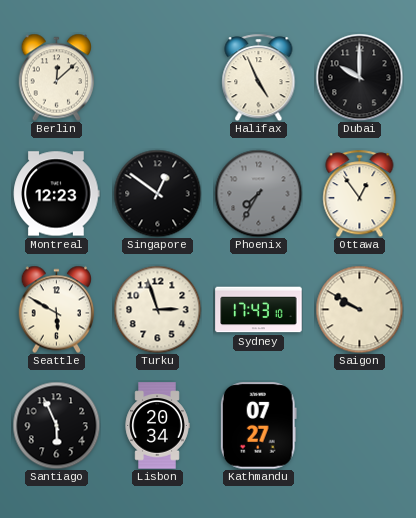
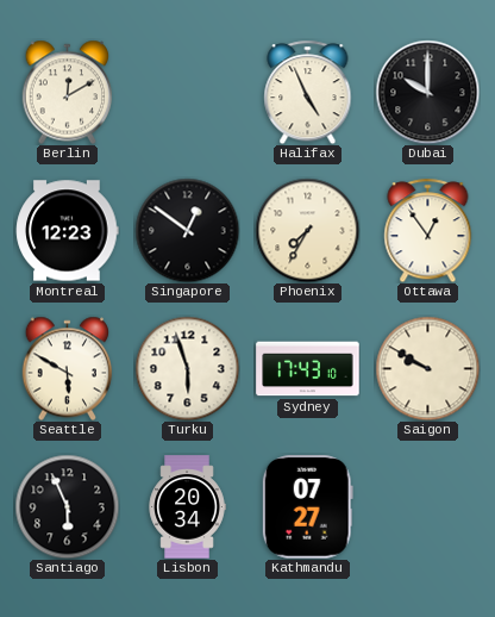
Berlin: 12:08 -> 12:10 (68, 92)
Phoenix dial: grey -> cream (307, 230)
Turku: 2:57 -> 5:57 (187, 368)
